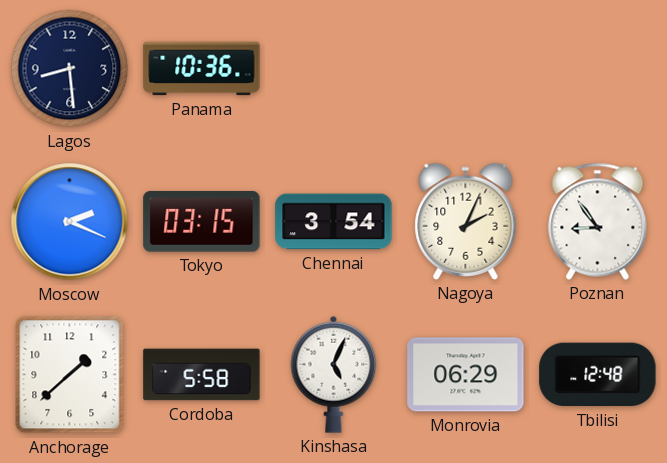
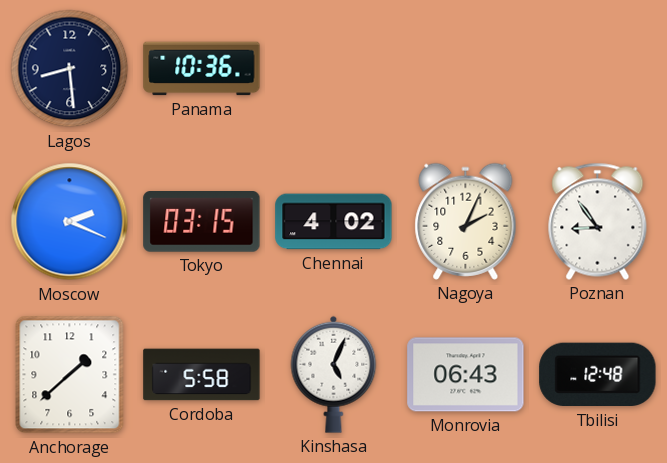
Chennai: 3:54 -> 4:02 (334, 222)
Monrovia: 06:29 -> 06:43 (466, 375)
